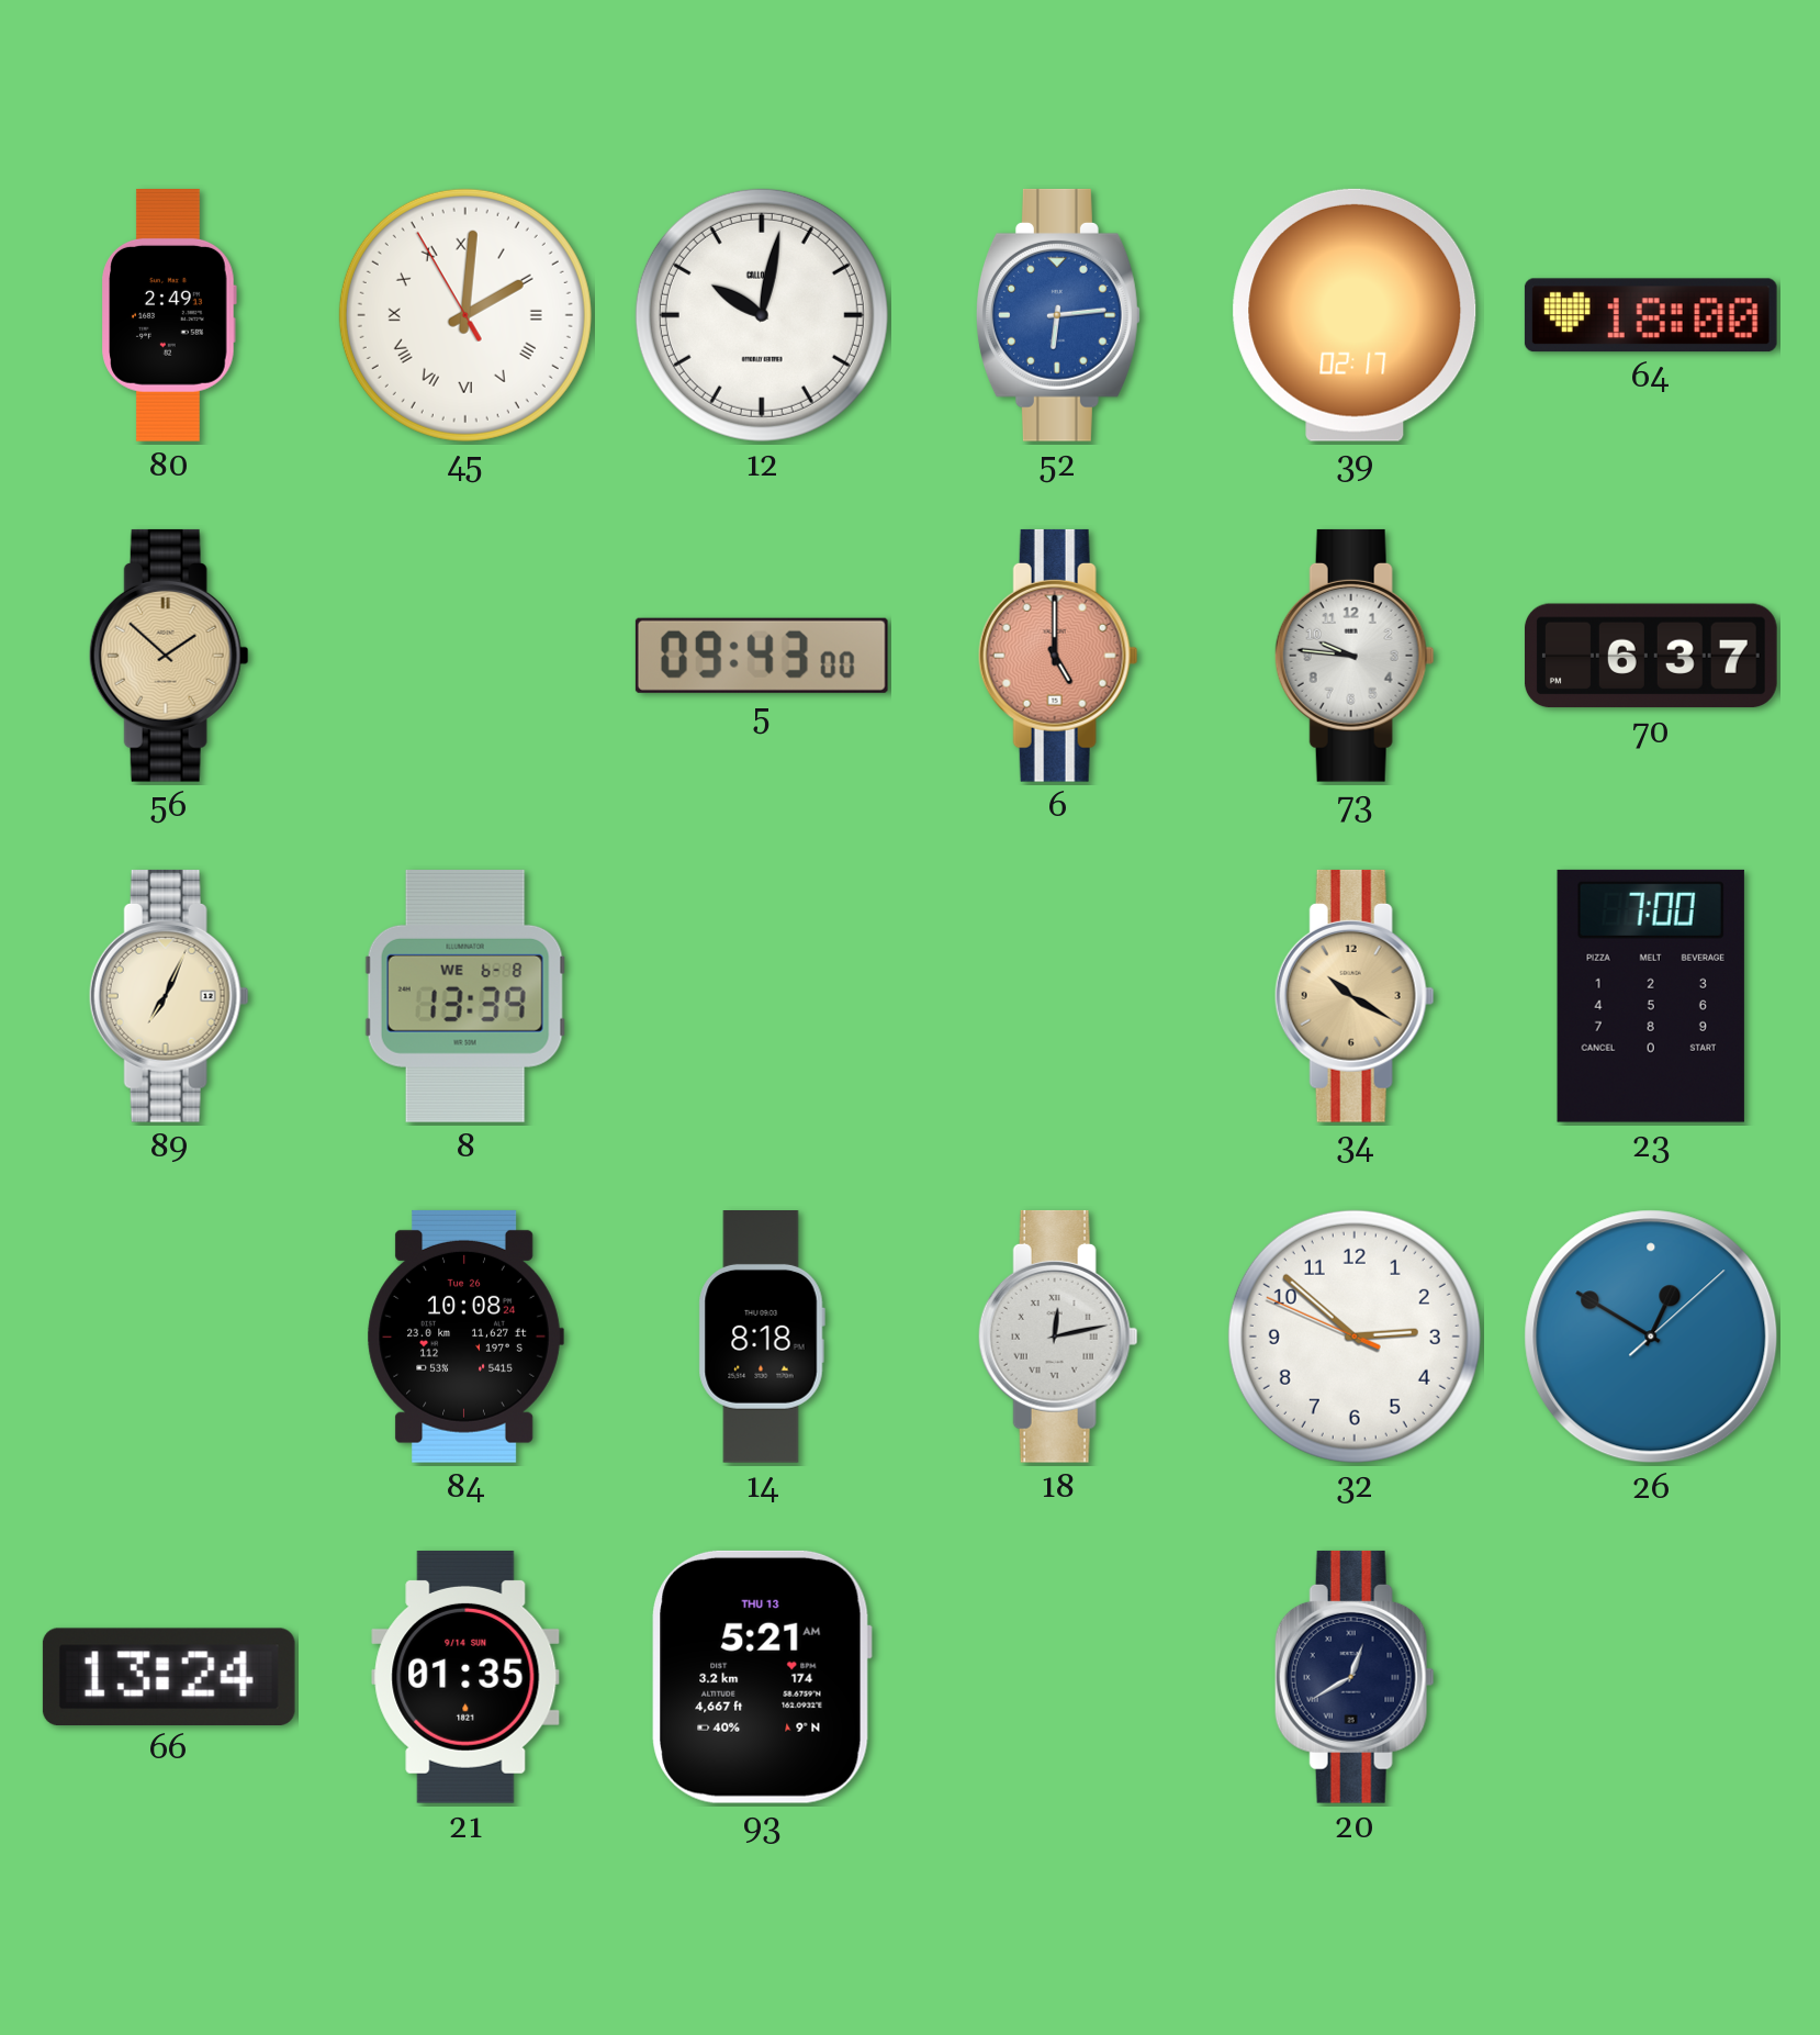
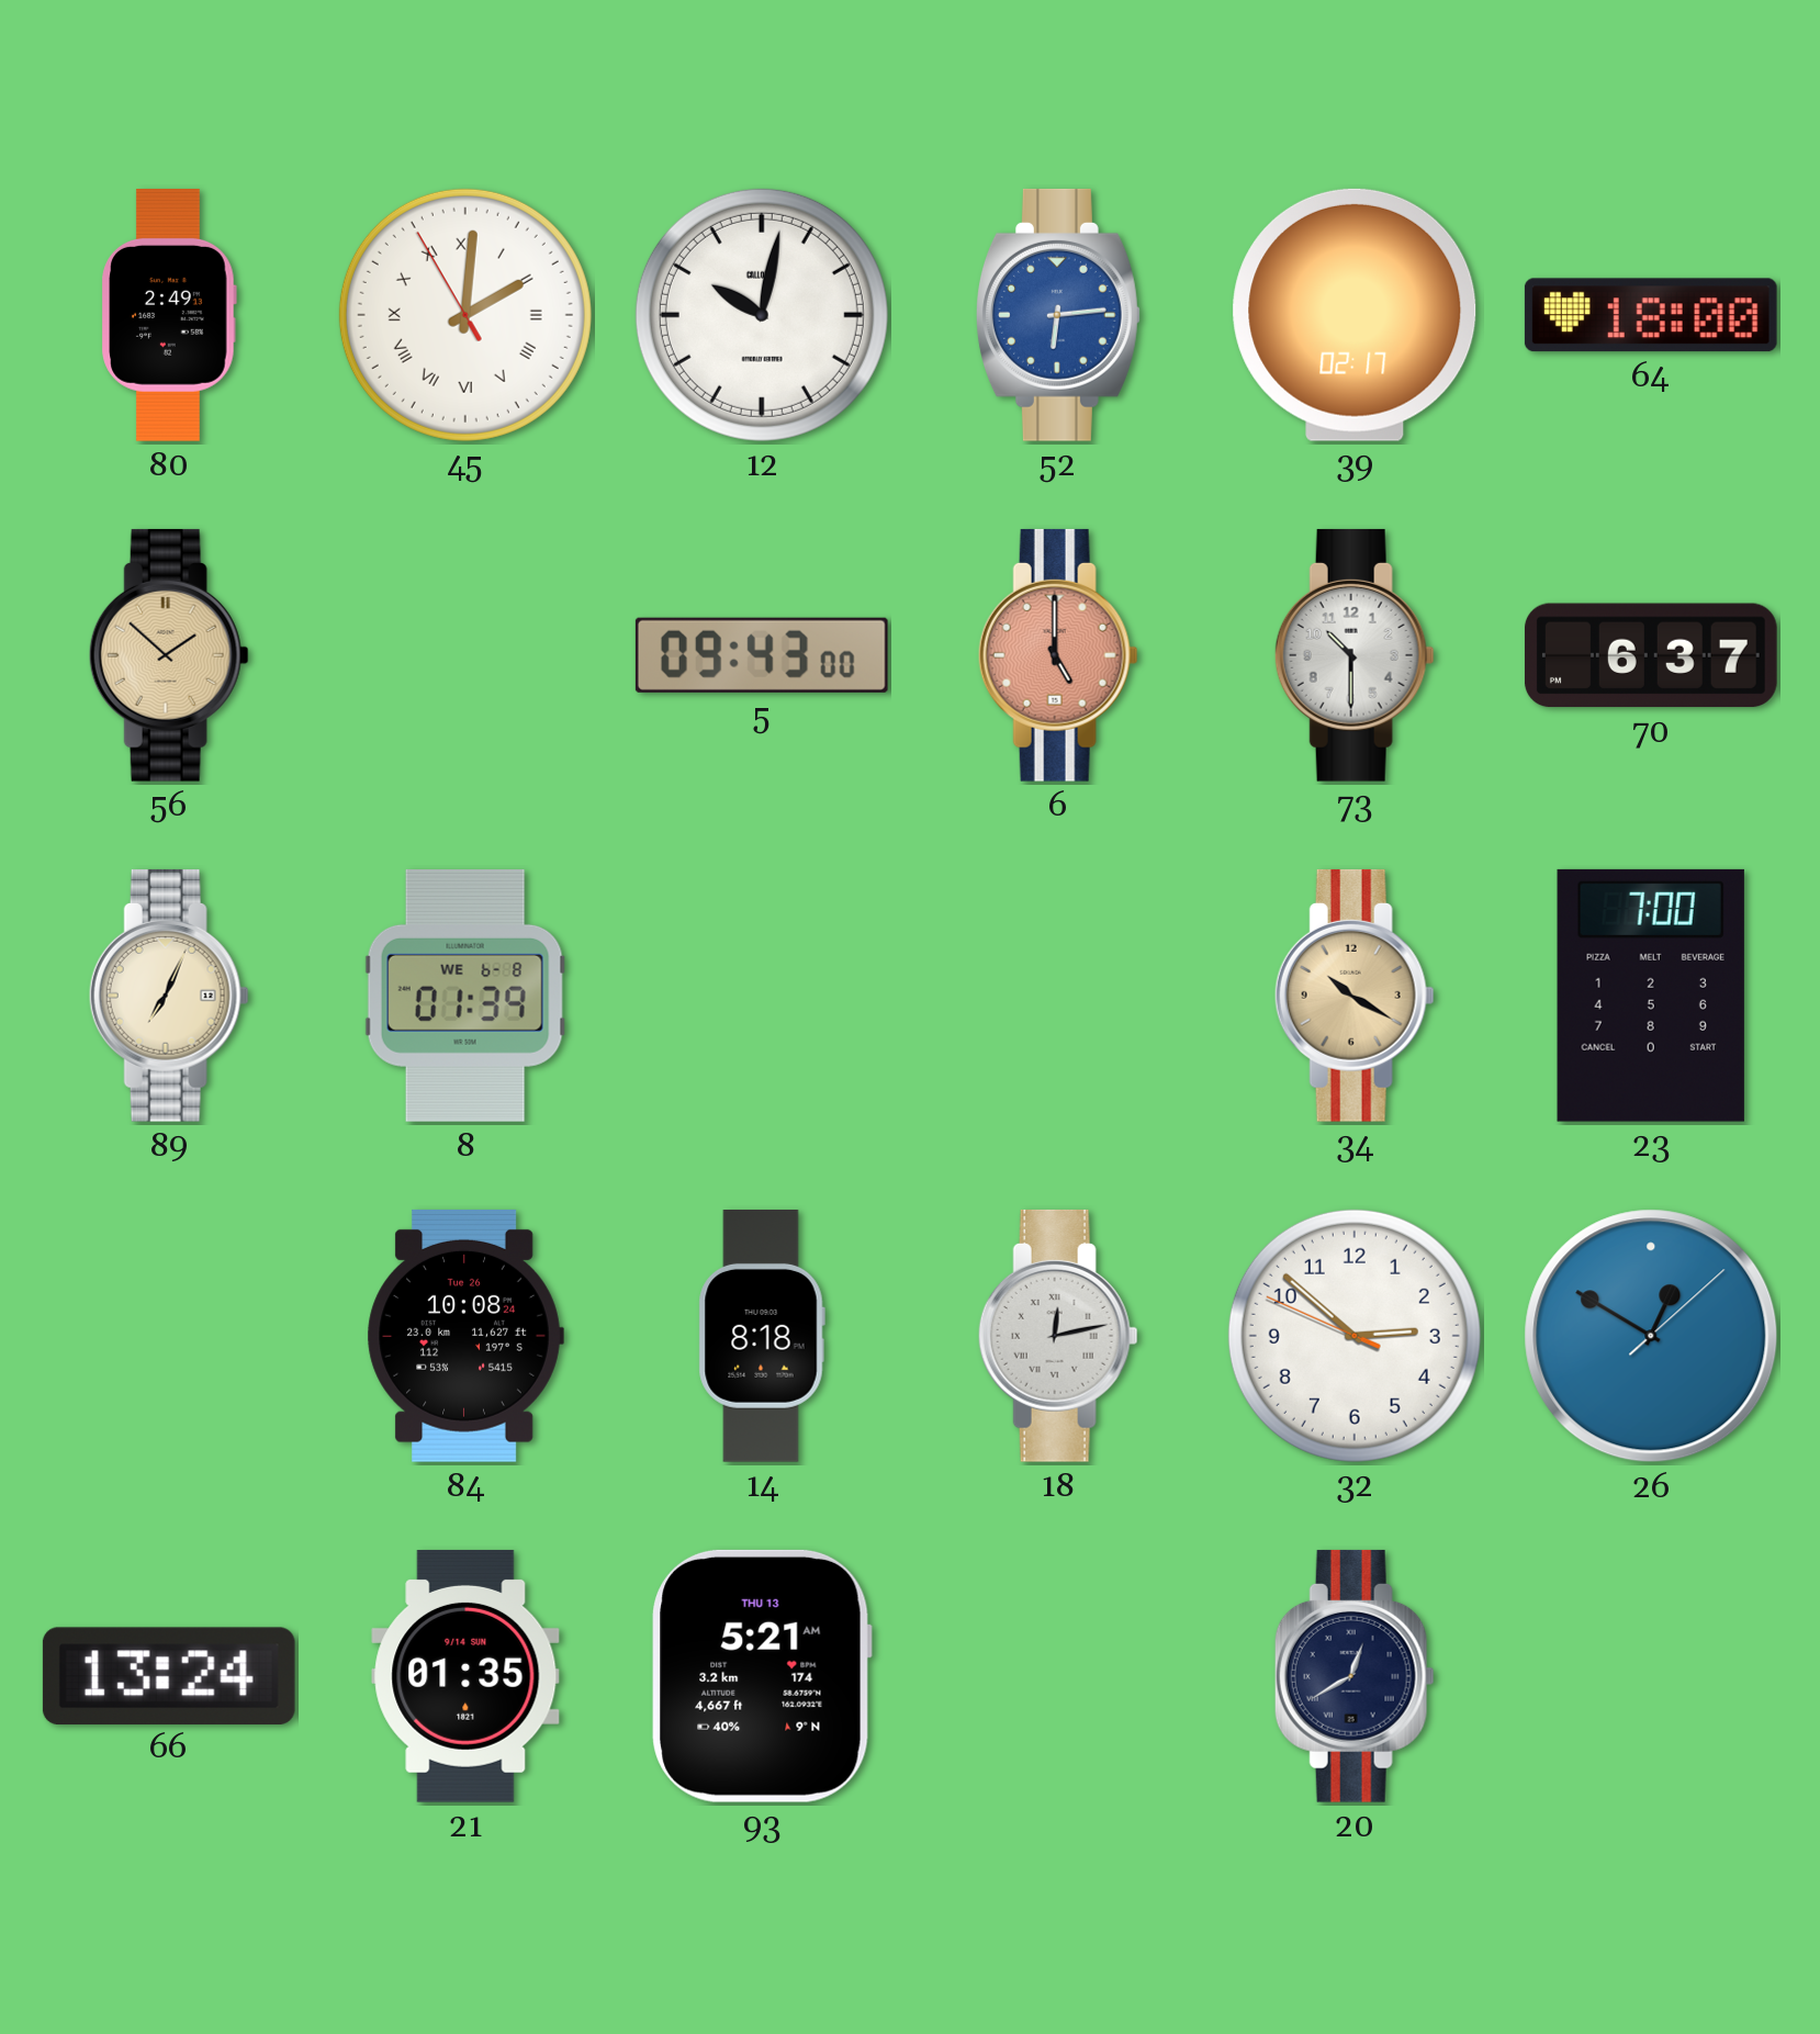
73: 9:46 -> 10:30 (1355, 655)
8: 13:39 -> 01:39 (465, 996)
